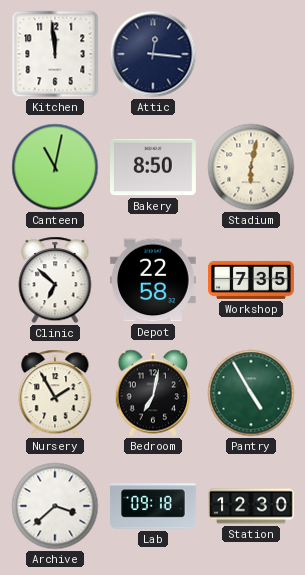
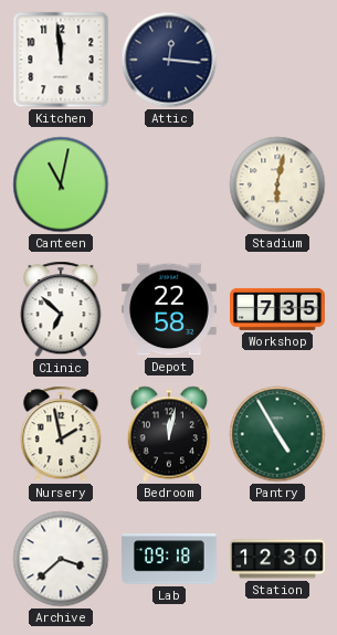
Bakery: 8:50 -> none (154, 167)
Nursery: 1:55 -> 1:58 (61, 434)
Bedroom: 7:02 -> 12:02 (169, 434)
